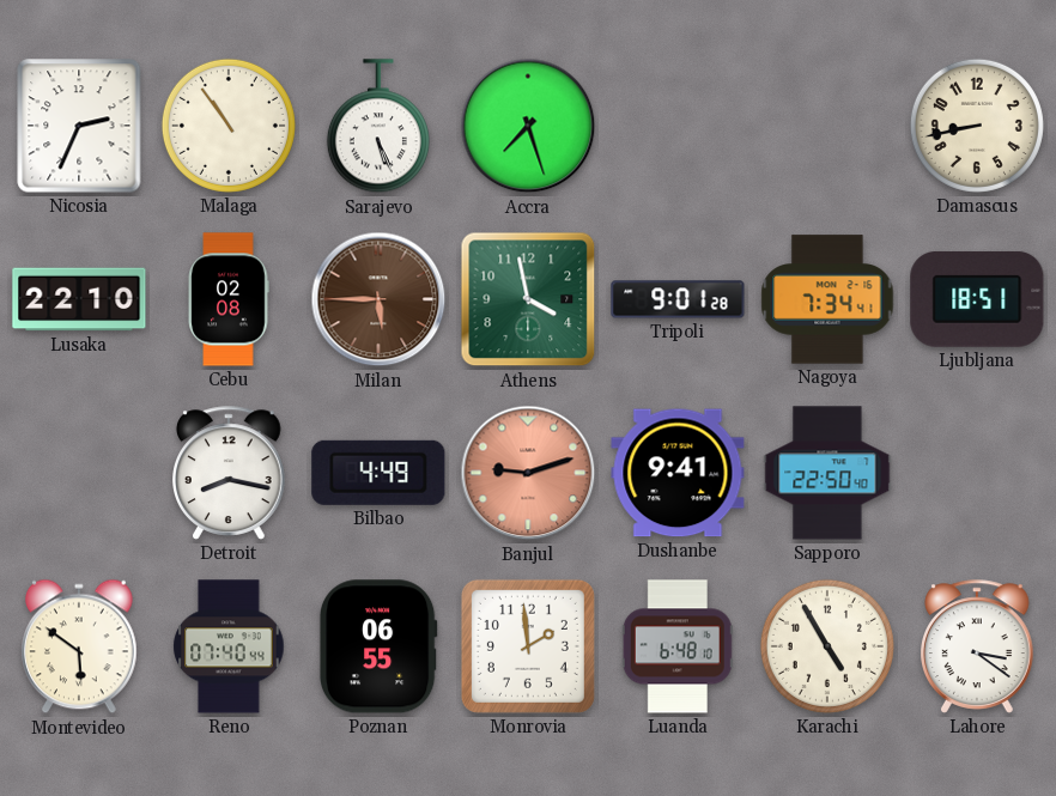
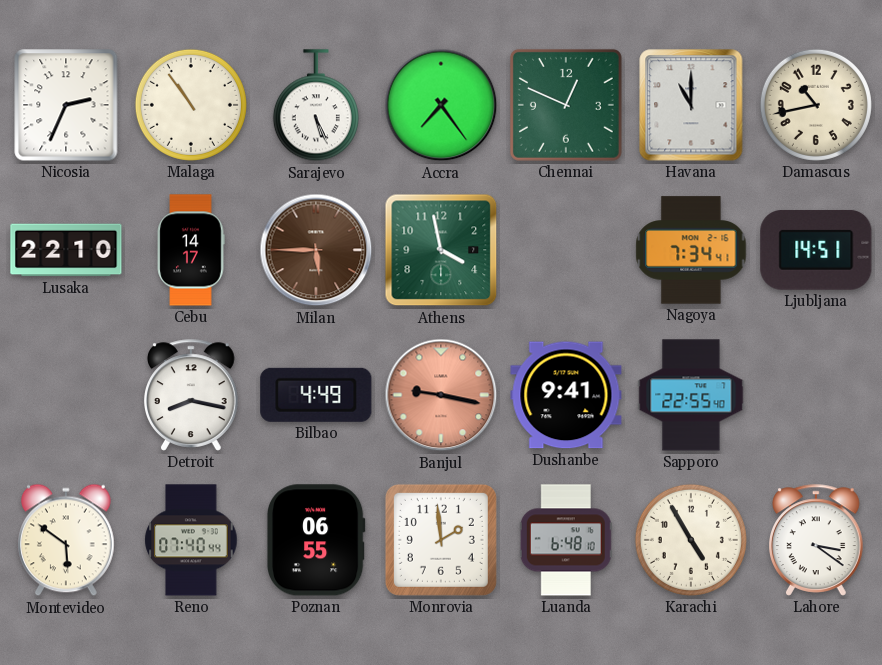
Accra: 7:27 -> 7:24 (441, 105)
Chennai: none -> 12:49 (566, 105)
Havana: none -> 11:00 (691, 105)
Damascus: 8:43 -> 10:43 (816, 105)
Cebu: 02:08 -> 14:17 (191, 250)
Tripoli: 9:01 -> none (678, 299)
Ljubljana: 18:51 -> 14:51 (816, 250)
Banjul: 9:12 -> 9:17 (441, 395)
Sapporo: 22:50 -> 22:55 (691, 395)
